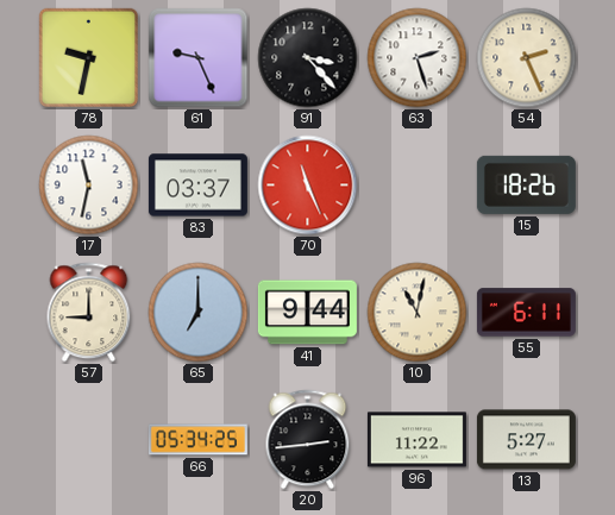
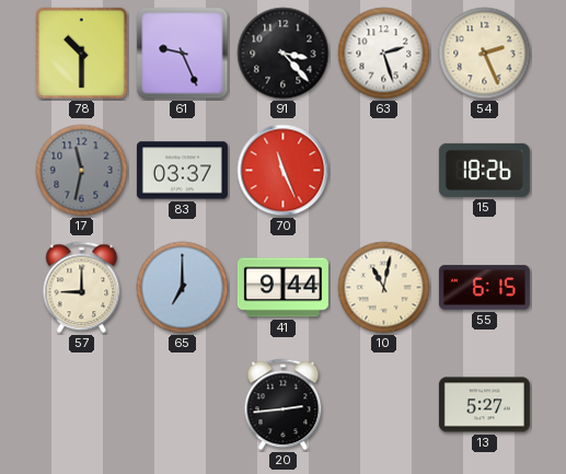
78: 9:32 -> 10:30 (81, 53)
17 dial: white -> grey (82, 171)
55: 6:11 -> 6:15 (484, 288)
66: 05:34 -> none (197, 440)
96: 11:22 -> none (416, 440)
